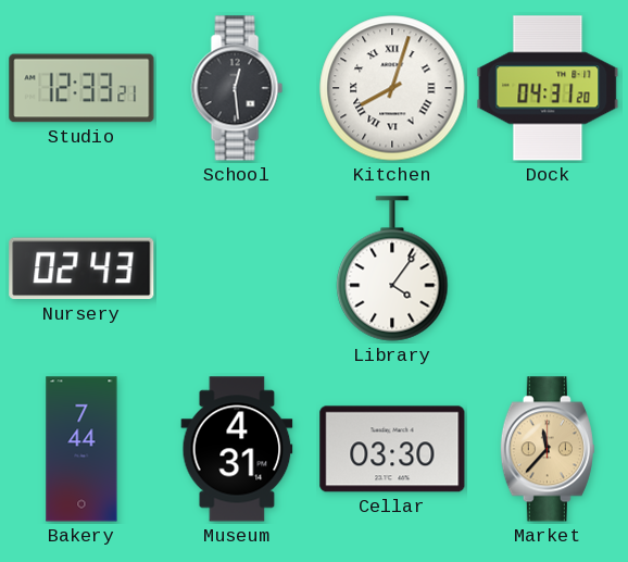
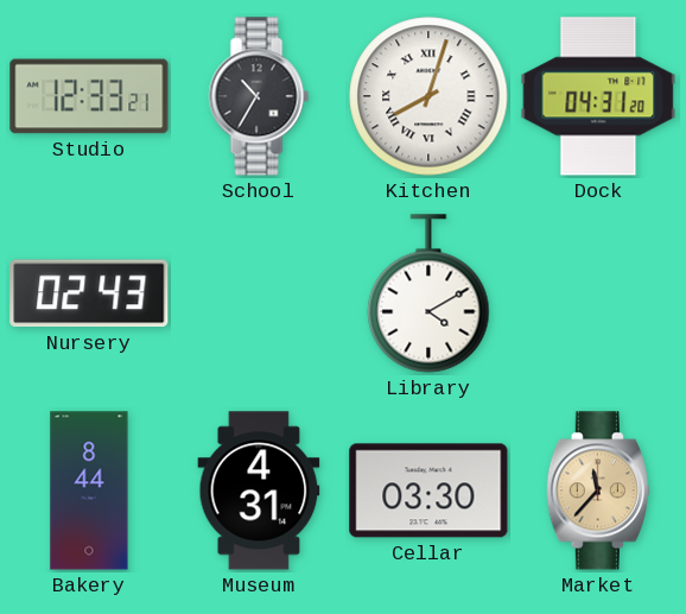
School: 12:29 -> 10:35 (259, 96)
Library: 4:06 -> 4:10 (428, 293)
Bakery: 7:44 -> 8:44 (89, 490)
